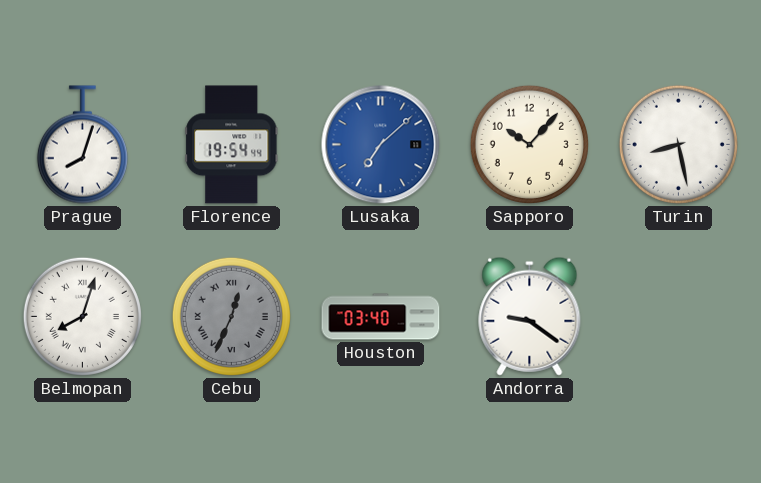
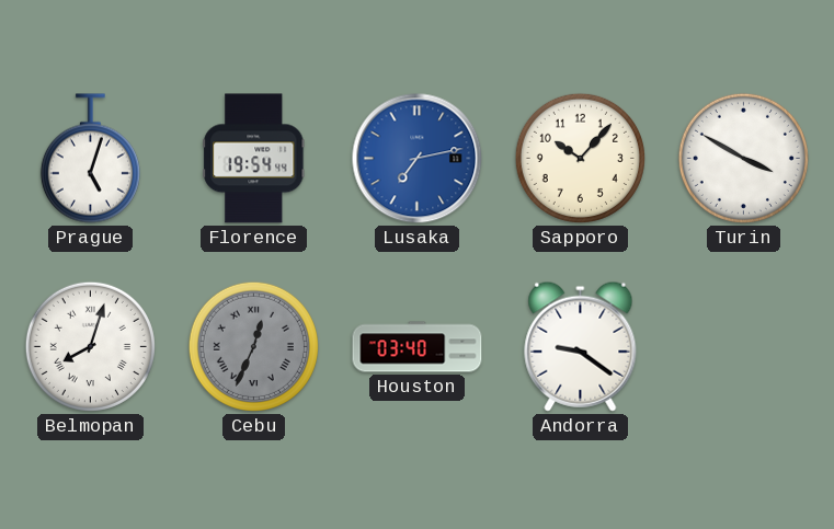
Prague: 8:03 -> 5:03 (90, 159)
Lusaka: 7:08 -> 7:13 (418, 159)
Turin: 8:28 -> 3:50 (743, 158)
